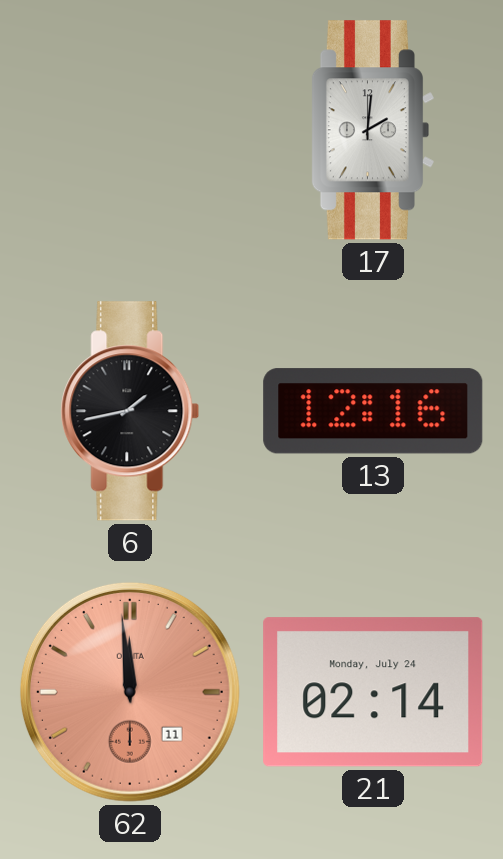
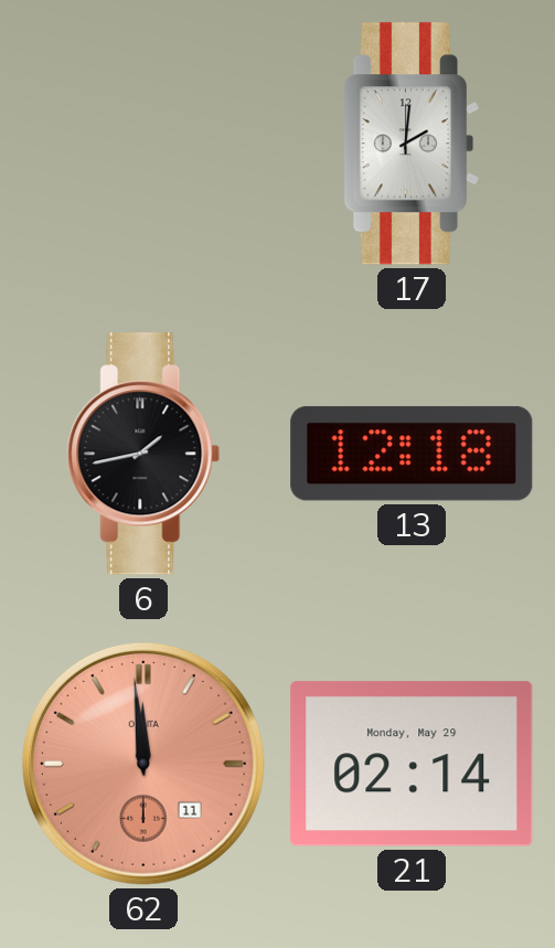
13: 12:16 -> 12:18 (412, 454)
21 date: Monday, July 24 -> Monday, May 29 (412, 764)
